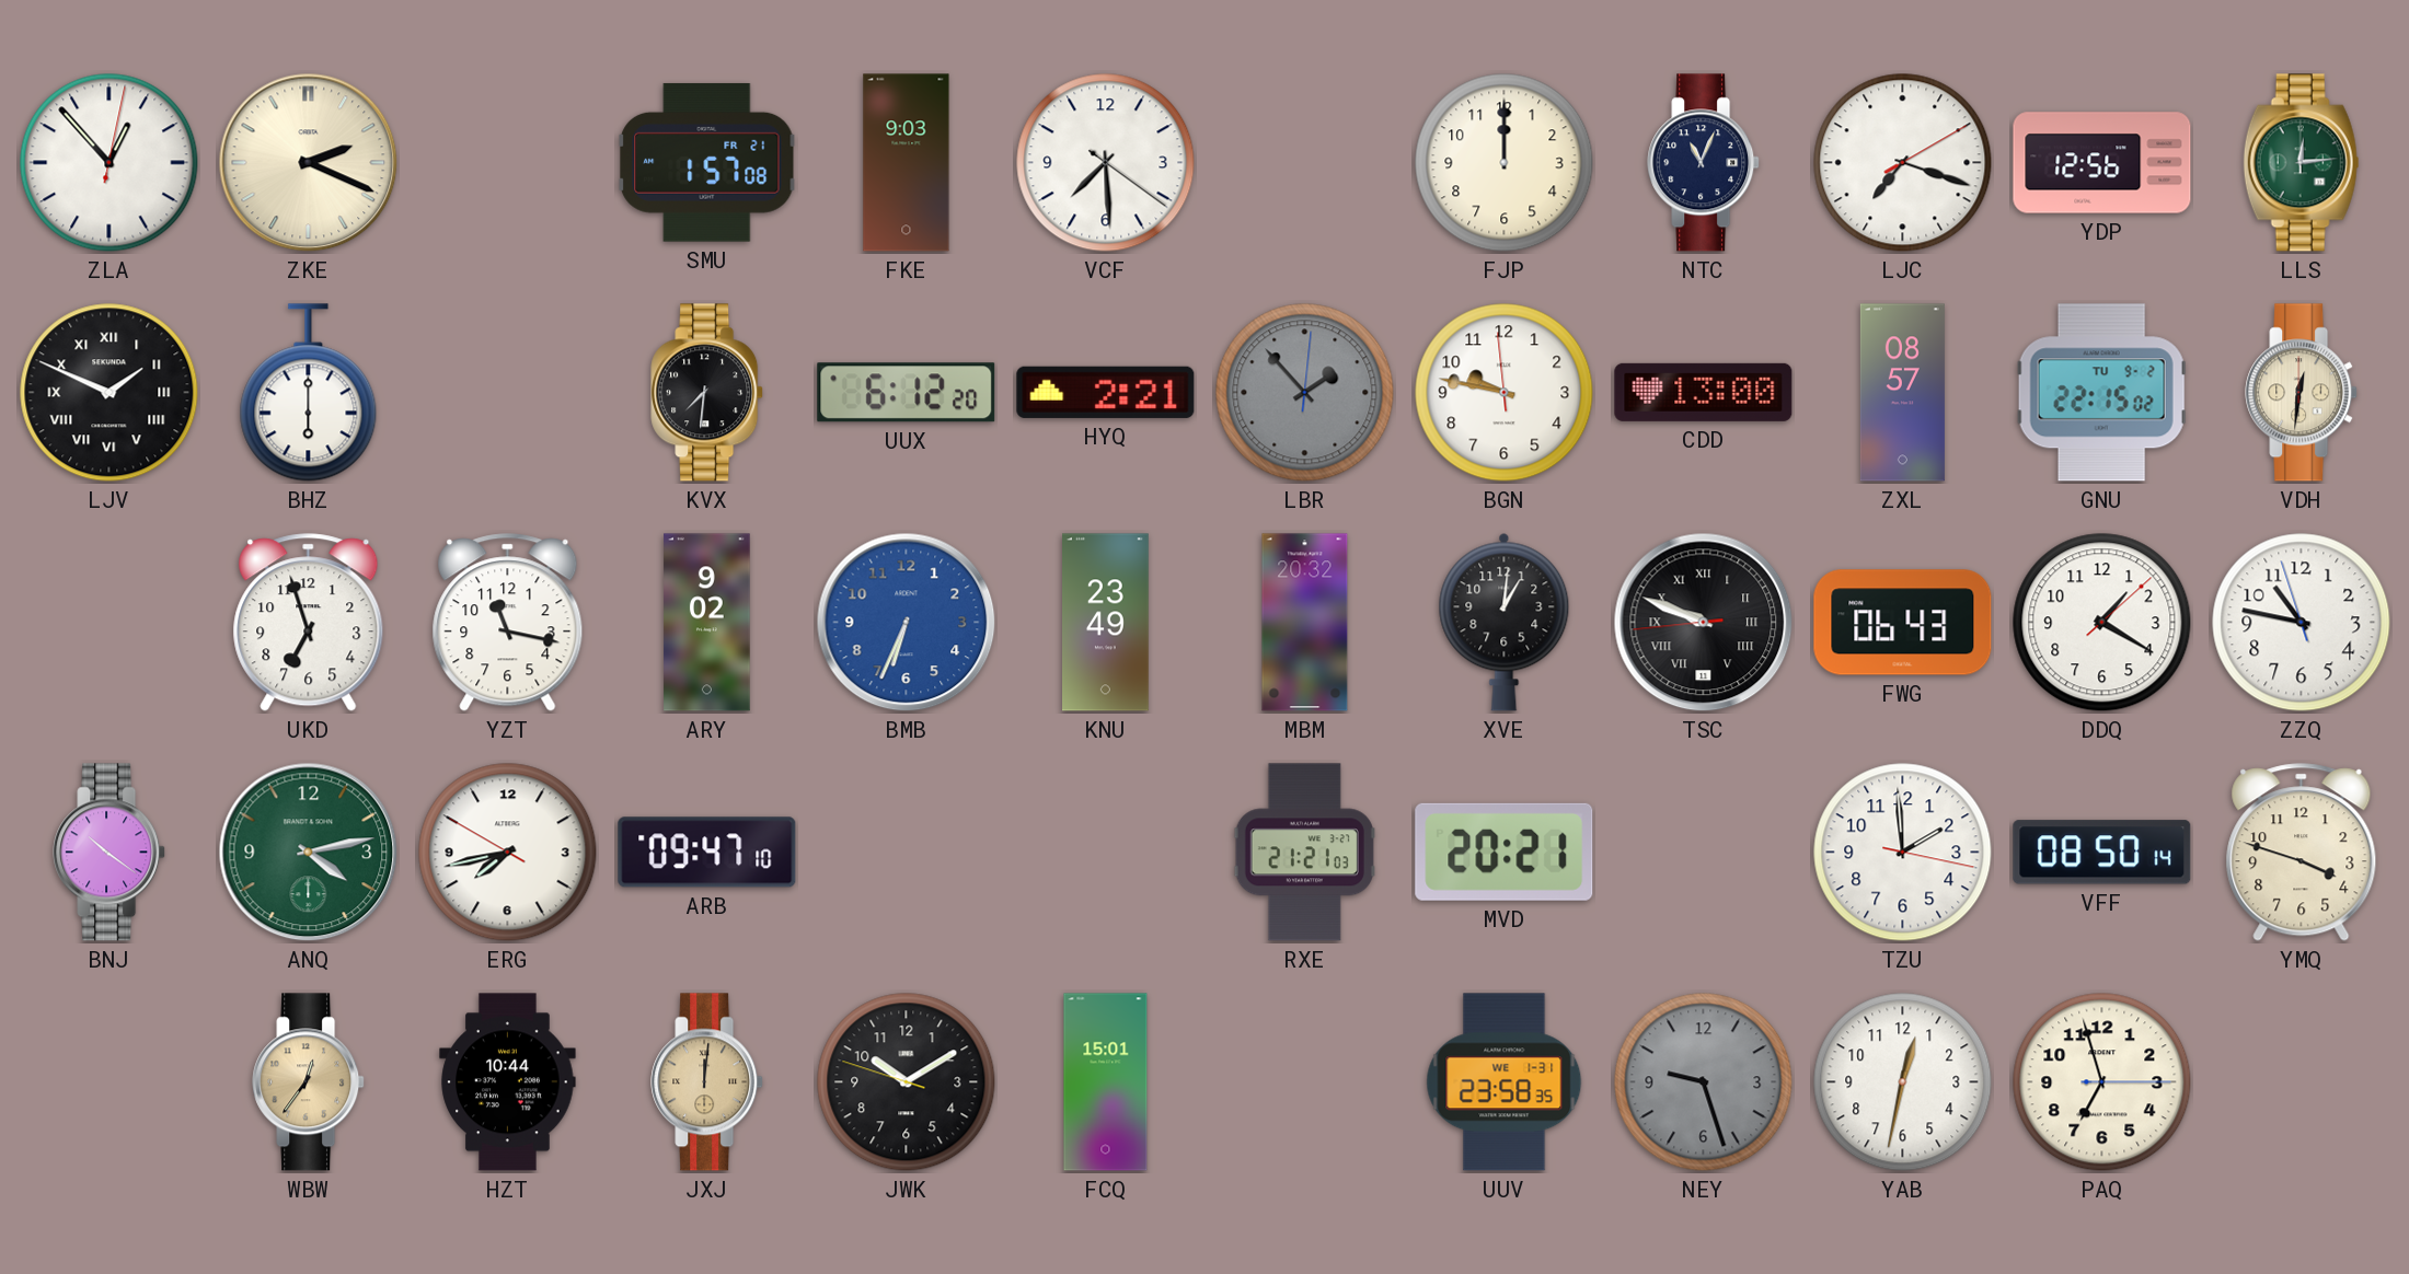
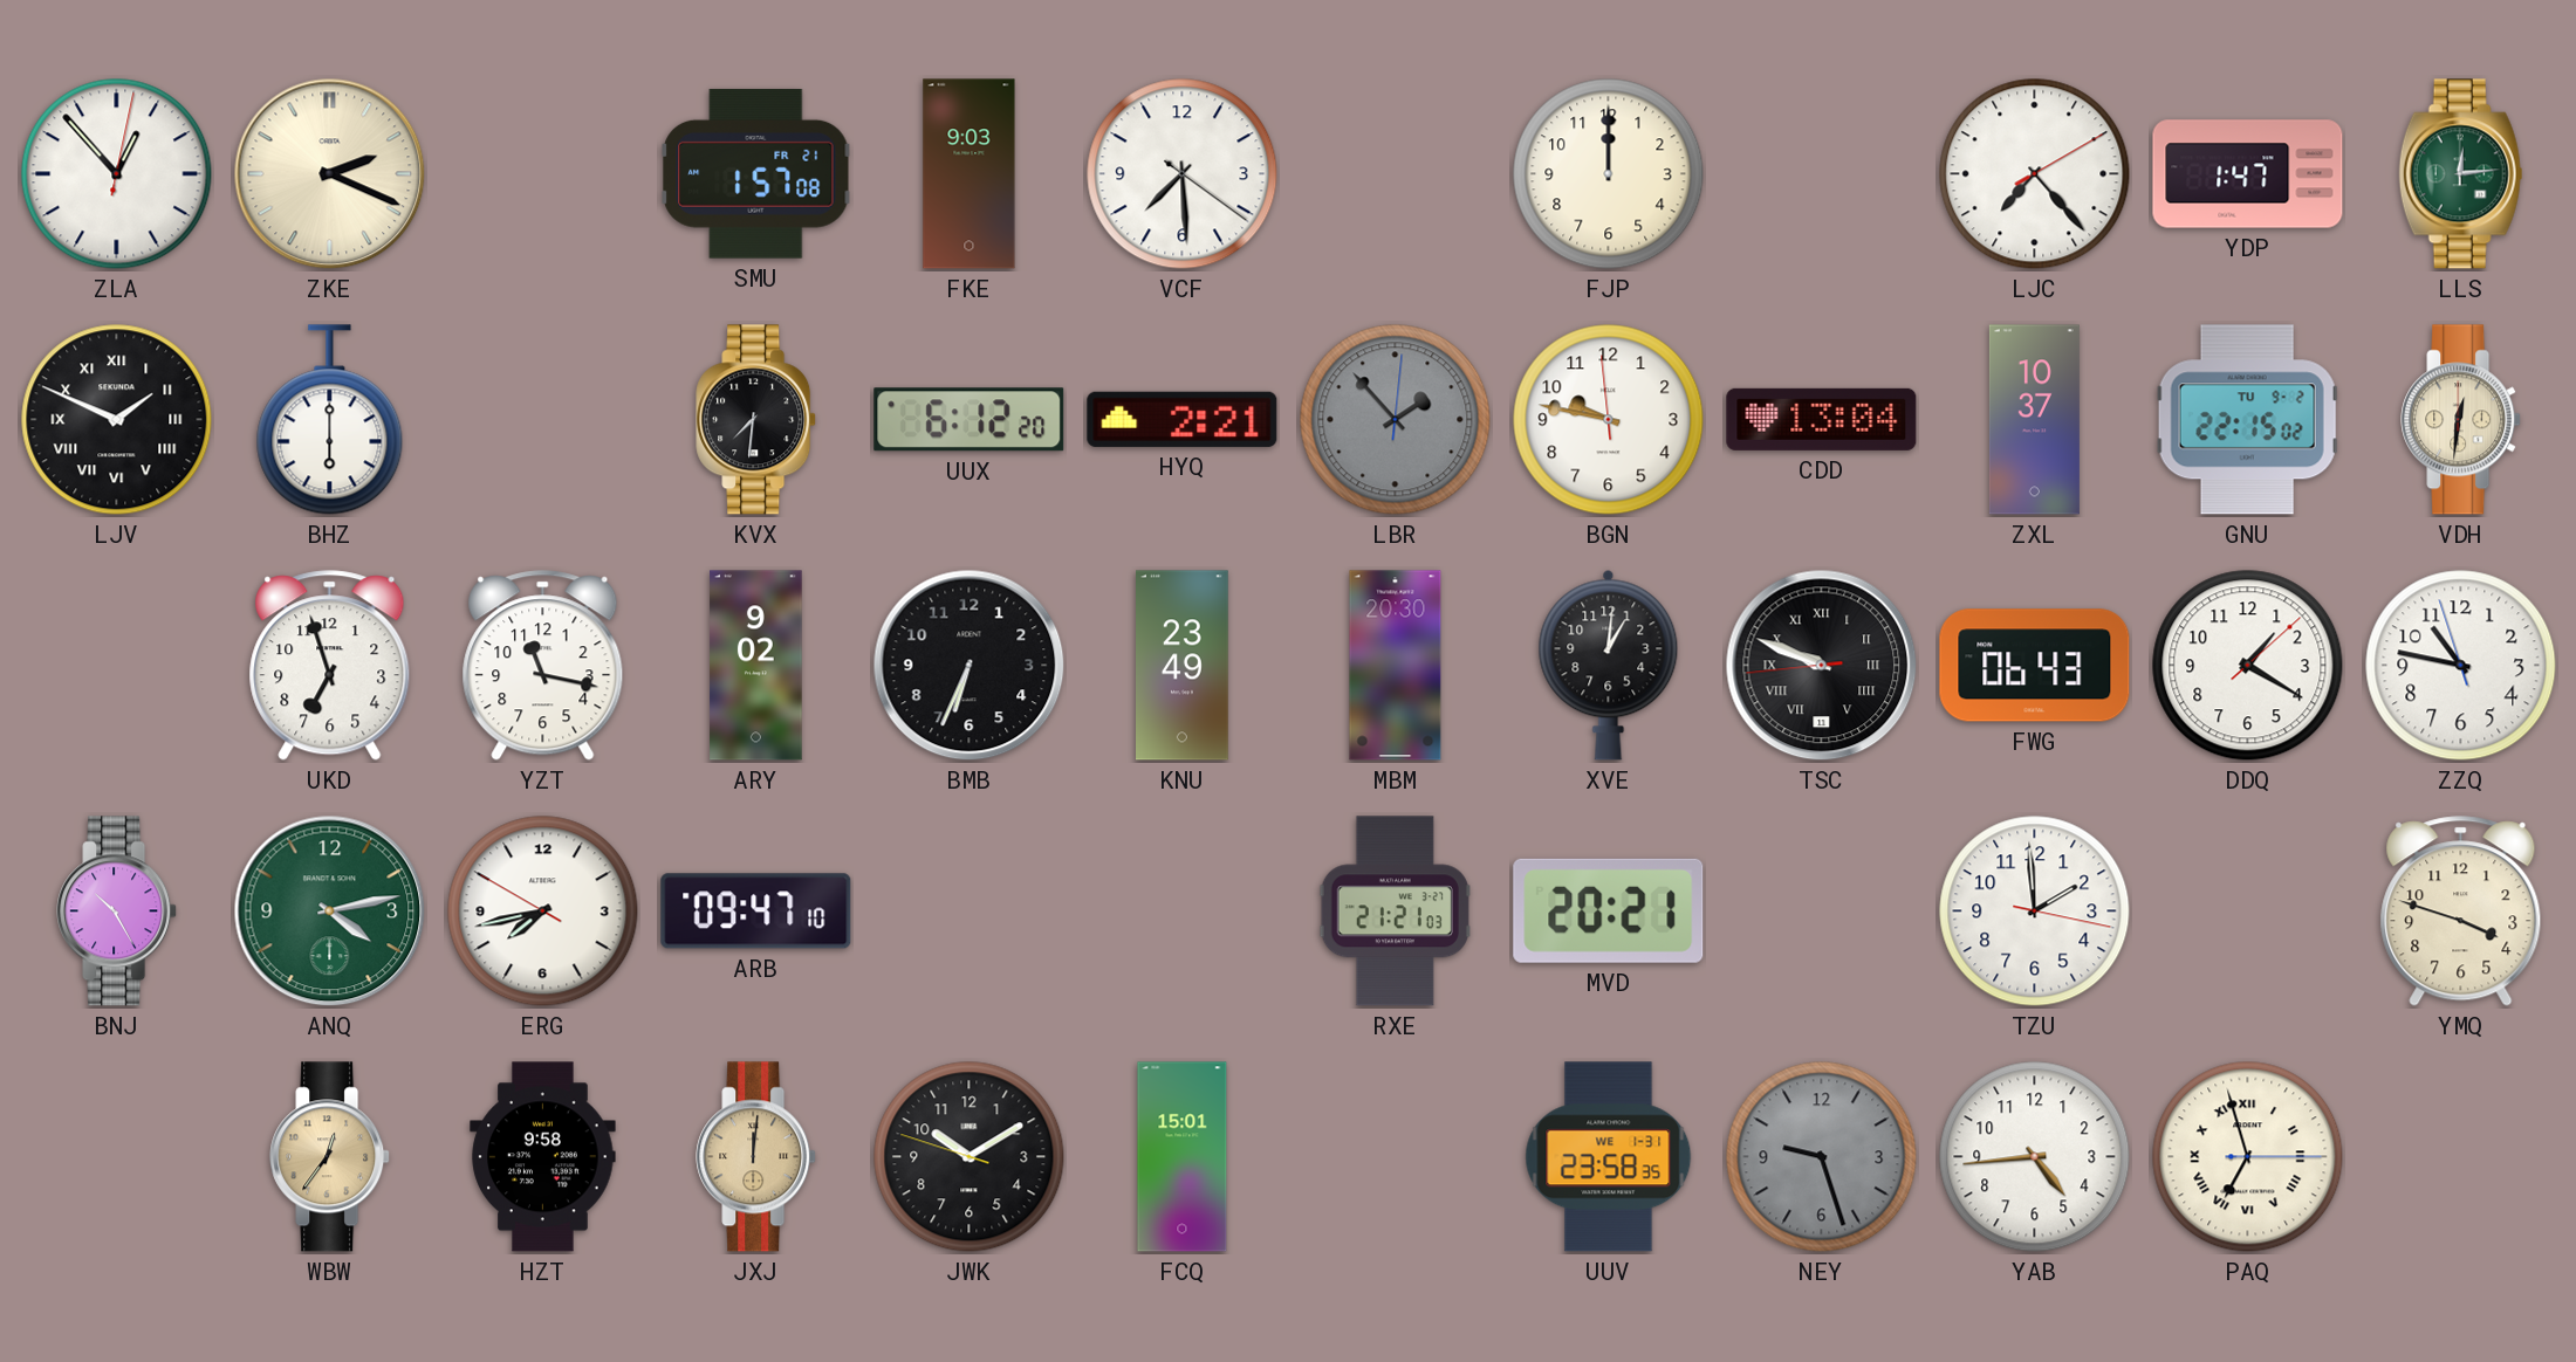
NTC: 11:04 -> none (1704, 163)
LJC: 7:18 -> 7:23 (2035, 174)
YDP: 12:56 -> 1:47 (2248, 174)
CDD: 13:00 -> 13:04 (1822, 419)
ZXL: 08:57 -> 10:37 (2034, 420)
BMB dial: blue -> black (970, 666)
MBM: 20:32 -> 20:30 (1396, 666)
BNJ: 10:21 -> 10:25 (117, 912)
VFF: 08:50 -> none (2102, 853)
HZT: 10:44 -> 9:58 (543, 1157)
YAB: 12:32 -> 4:44 (2035, 1157)
PAQ numerals: Arabic -> Roman (2248, 1157)
